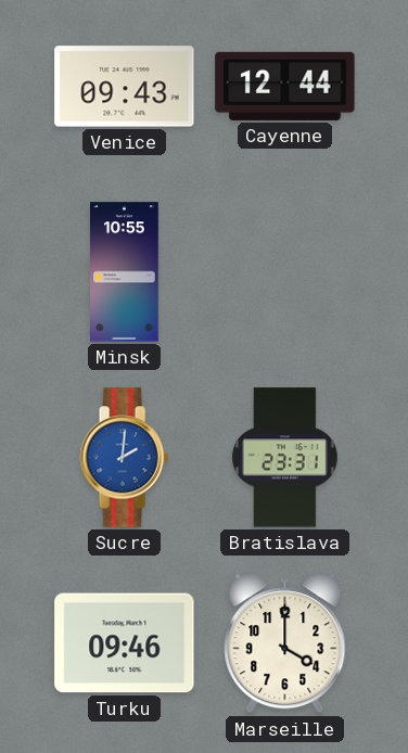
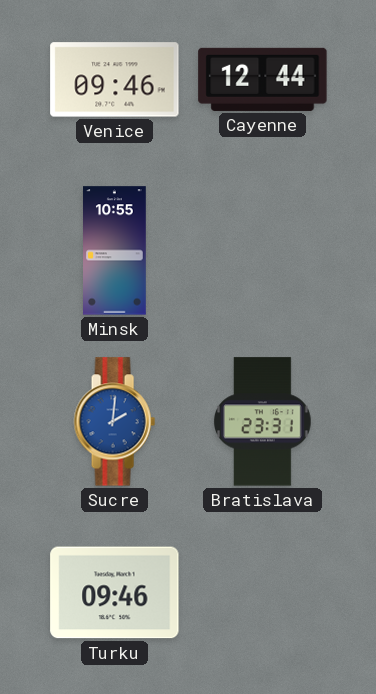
Venice: 09:43 -> 09:46 (115, 80)
Marseille: 4:00 -> none (285, 643)
